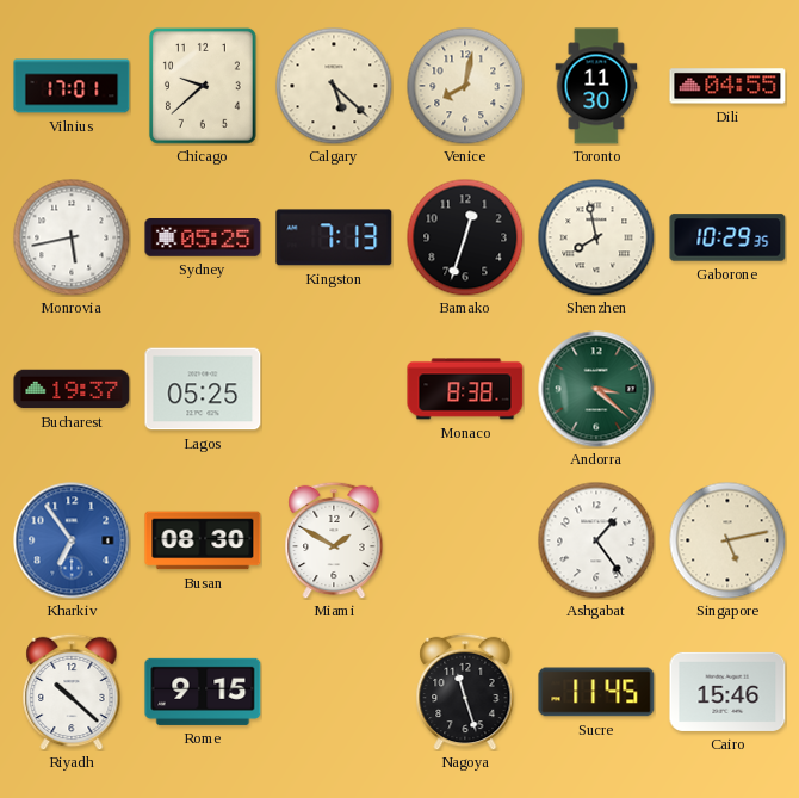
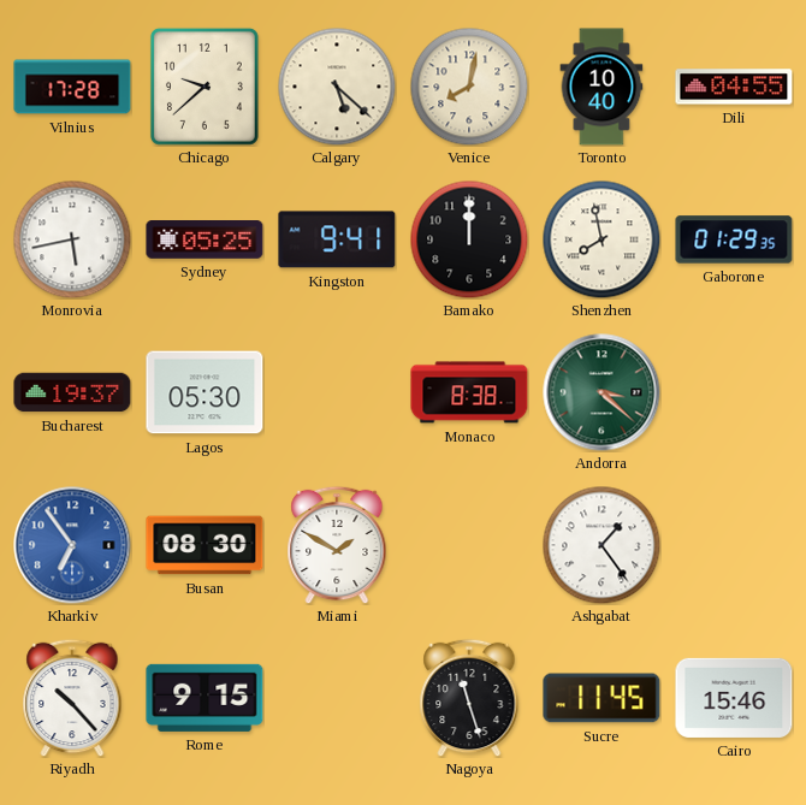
Vilnius: 17:01 -> 17:28 (72, 87)
Toronto: 11:30 -> 10:40 (601, 87)
Kingston: 7:13 -> 9:41 (337, 239)
Bamako: 12:33 -> 12:00 (469, 239)
Gaborone: 10:29 -> 01:29 (734, 239)
Lagos: 05:25 -> 05:30 (205, 392)
Singapore: 5:13 -> none (727, 540)
Riyadh: 10:22 -> 10:23 (72, 698)
